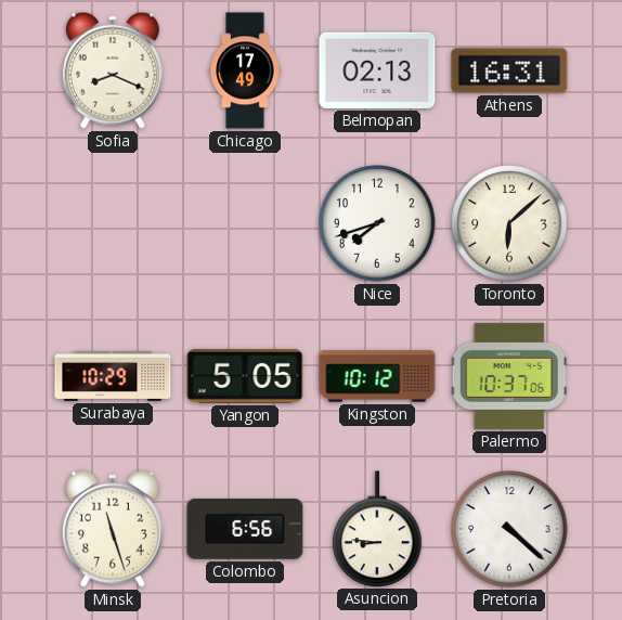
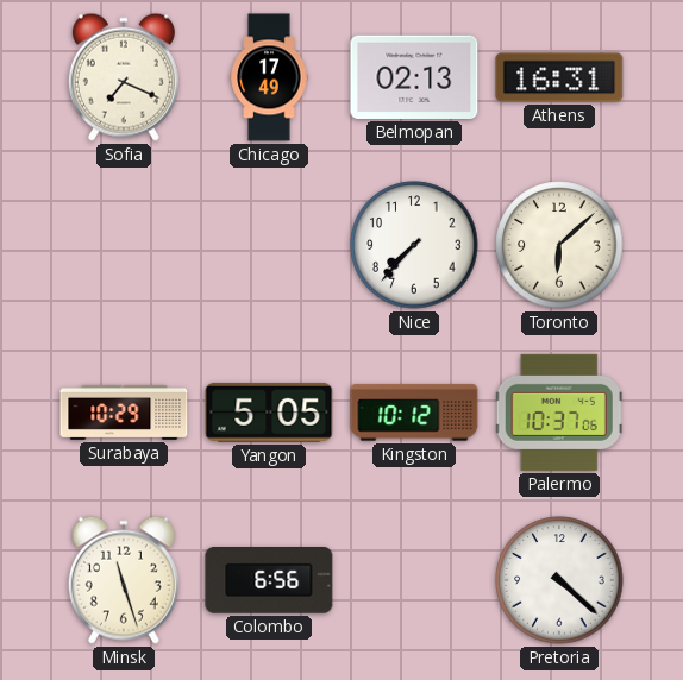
Sofia: 8:19 -> 7:19 (124, 77)
Nice: 7:42 -> 7:37 (414, 245)
Asuncion: 8:46 -> none (377, 529)
